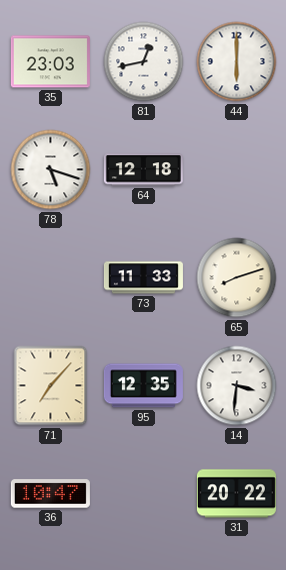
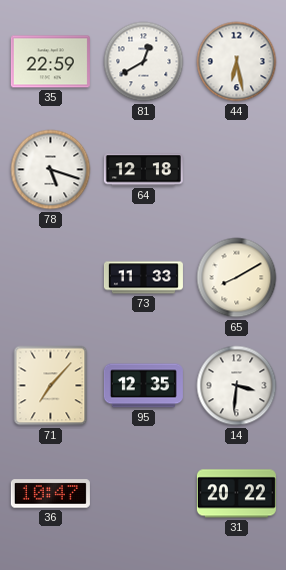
35: 23:03 -> 22:59 (50, 62)
81: 12:43 -> 12:40 (144, 62)
44: 6:00 -> 6:28 (237, 62)
65: 8:12 -> 8:10 (237, 278)
